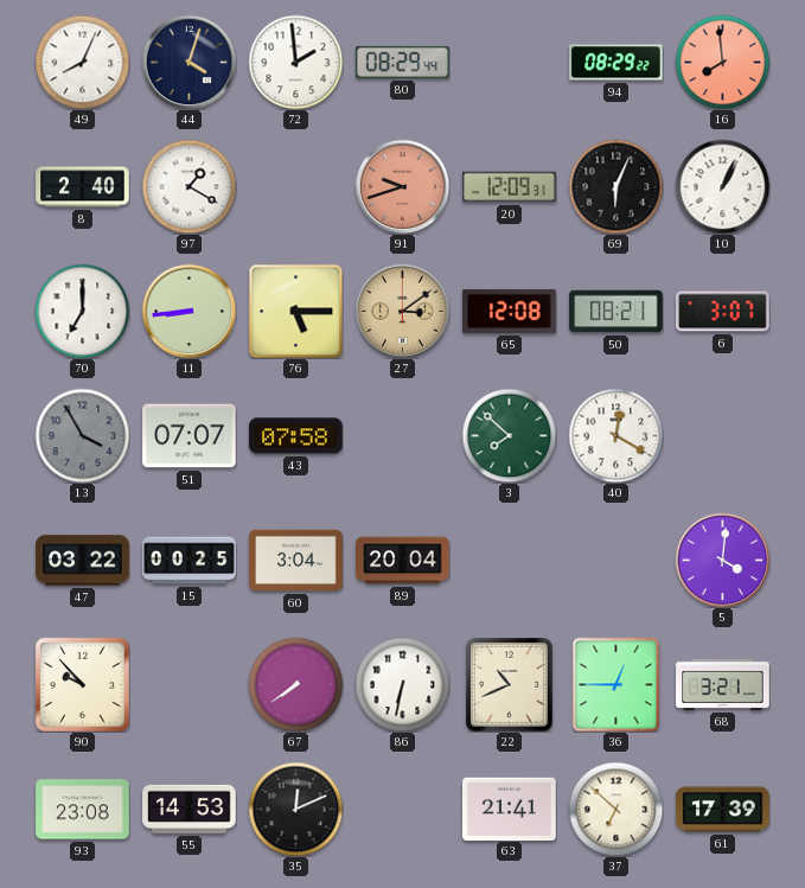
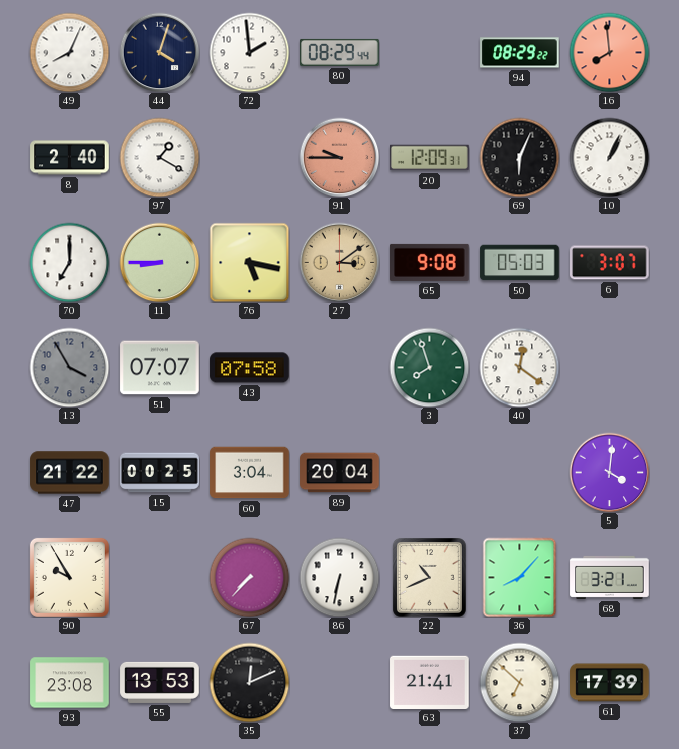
91: 9:42 -> 9:45 (339, 157)
11: 8:44 -> 8:45 (159, 262)
76: 5:15 -> 5:17 (249, 262)
65: 12:08 -> 9:08 (430, 262)
50: 08:21 -> 05:03 (520, 263)
3: 7:52 -> 7:57 (429, 367)
40: 12:20 -> 12:21 (519, 367)
47: 03:22 -> 21:22 (70, 473)
90: 9:53 -> 9:55 (69, 577)
67: 7:39 -> 7:37 (249, 577)
36: 12:45 -> 8:07 (520, 577)
55: 14:53 -> 13:53 (160, 682)
